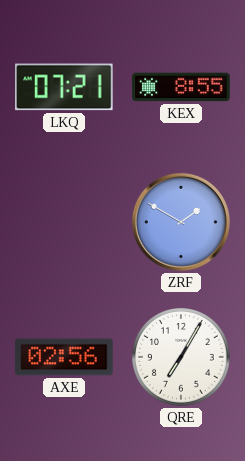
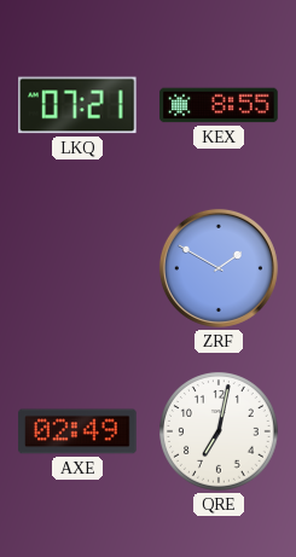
AXE: 02:56 -> 02:49 (77, 431)
QRE: 7:05 -> 7:02 (220, 433)
